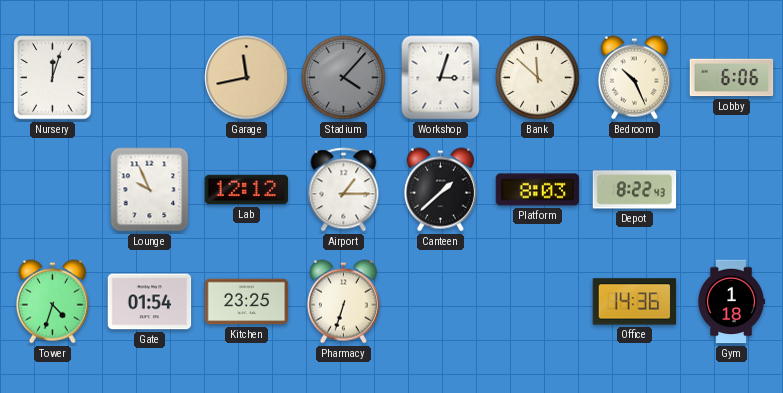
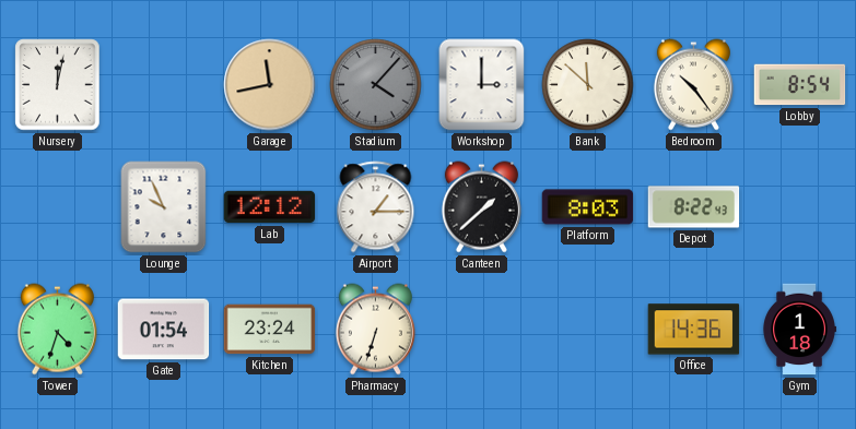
Nursery: 12:03 -> 12:02 (58, 85)
Workshop: 3:03 -> 3:00 (482, 85)
Bedroom: 10:26 -> 10:24 (693, 85)
Lobby: 6:06 -> 8:54 (800, 85)
Kitchen: 23:25 -> 23:24 (270, 330)
